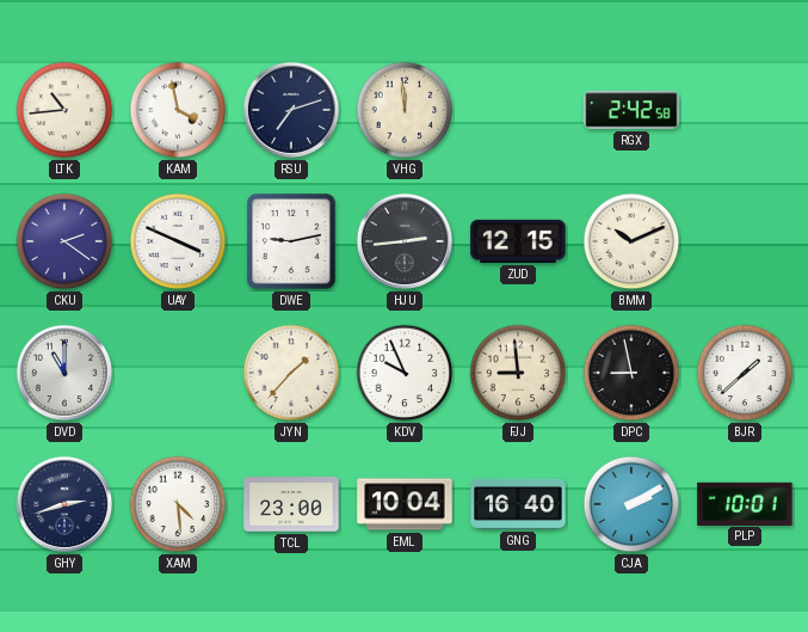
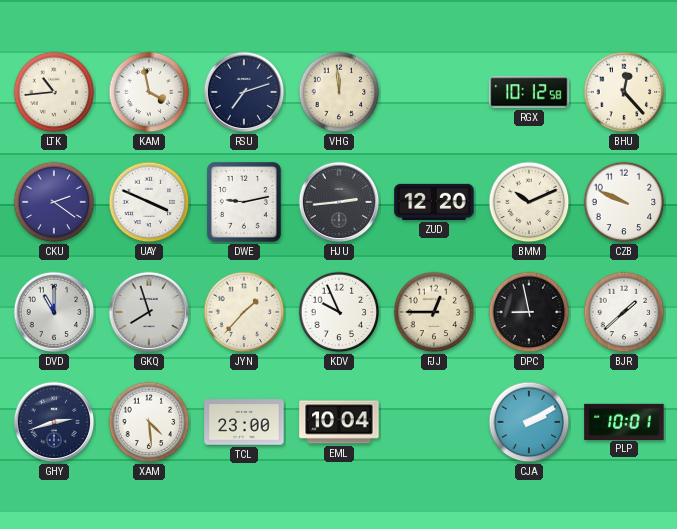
RGX: 2:42 -> 10:12 (529, 92)
BHU: none -> 12:23 (624, 92)
ZUD: 12:15 -> 12:20 (434, 202)
CZB: none -> 9:49 (624, 202)
GKQ: none -> 7:57 (149, 312)
FJJ: 8:59 -> 12:45 (434, 312)
GNG: 16:40 -> none (518, 504)
